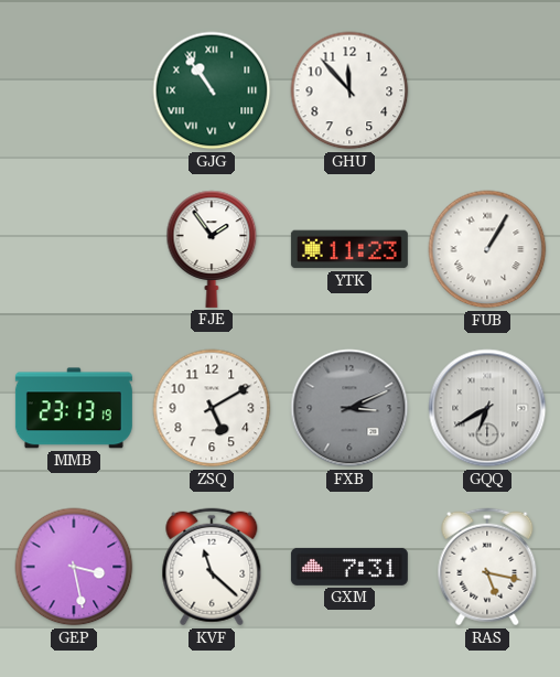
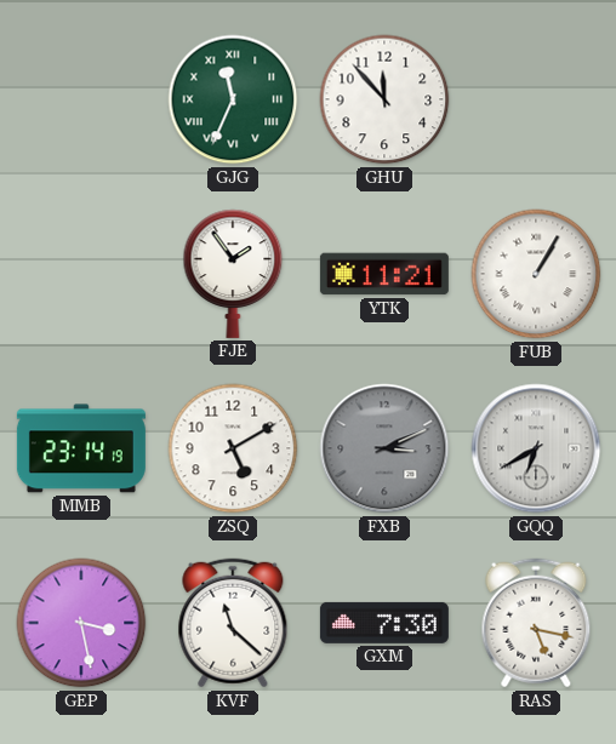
GJG: 10:54 -> 11:34 (233, 99)
YTK: 11:23 -> 11:21 (384, 274)
MMB: 23:13 -> 23:14 (81, 448)
GXM: 7:31 -> 7:30 (384, 623)
